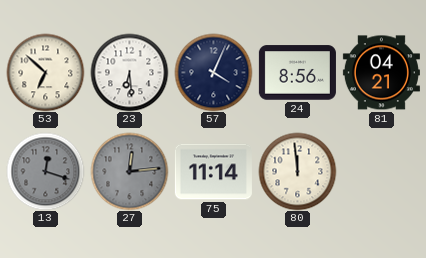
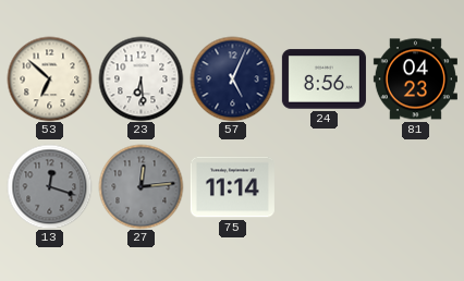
57: 4:04 -> 5:04 (232, 78)
81: 04:21 -> 04:23 (415, 80)
80: 11:59 -> none (297, 171)
